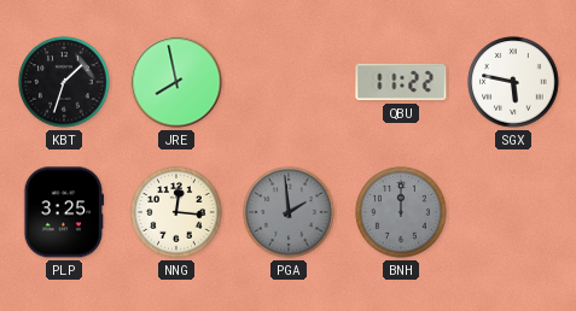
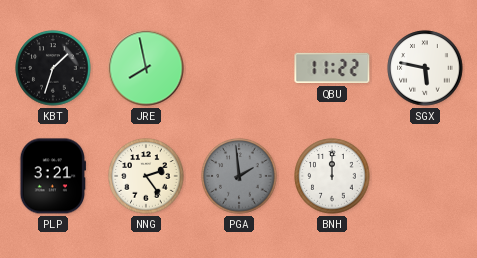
PLP: 3:25 -> 3:21 (52, 176)
NNG: 12:16 -> 2:24 (146, 176)
BNH dial: grey -> white (332, 176)
